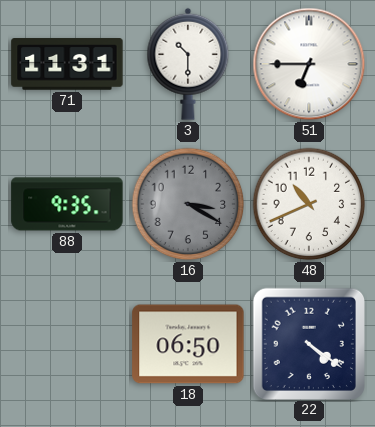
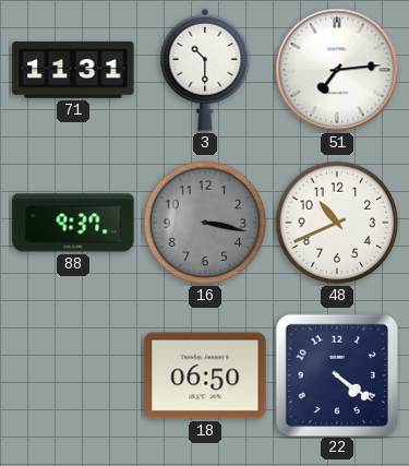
51: 6:45 -> 7:14 (337, 70)
88: 9:35 -> 9:37 (73, 223)
16: 3:20 -> 3:17 (205, 223)
